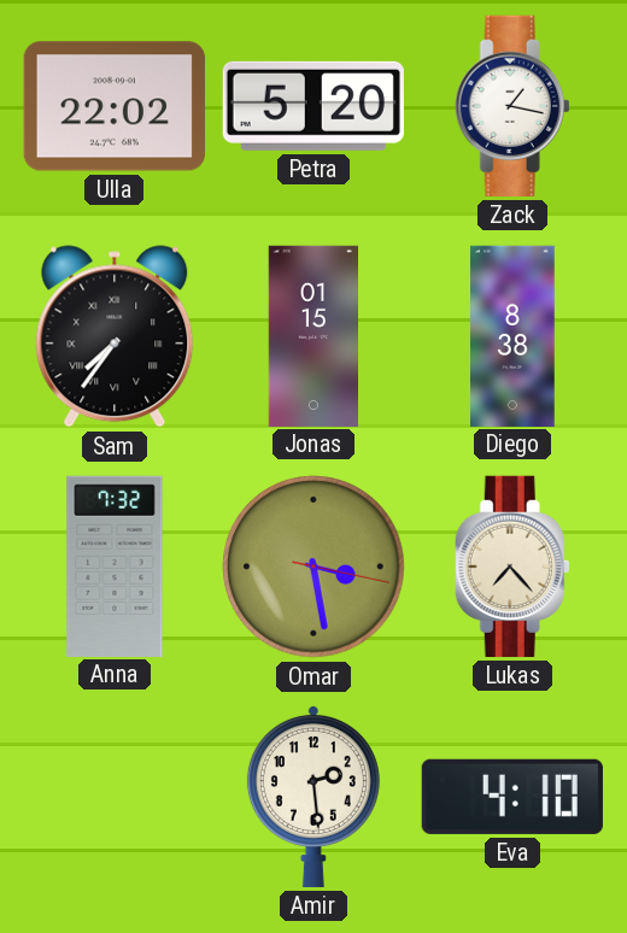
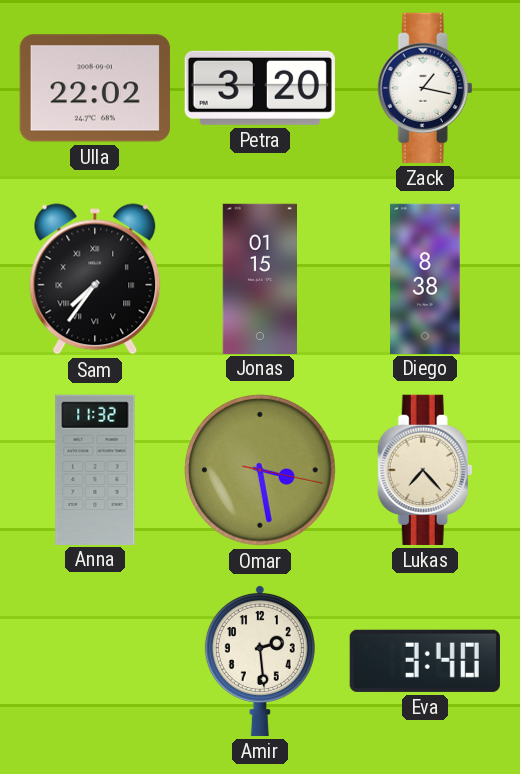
Petra: 5:20 -> 3:20 (260, 88)
Anna: 7:32 -> 11:32 (95, 469)
Eva: 4:10 -> 3:40 (425, 661)
